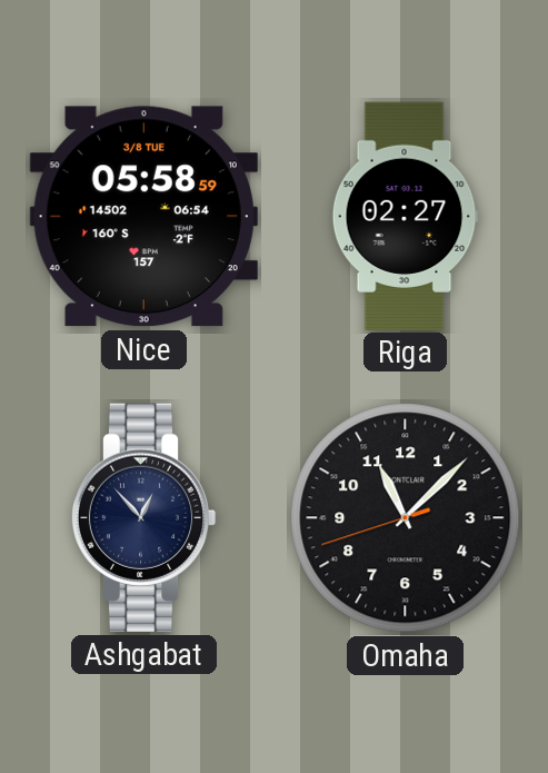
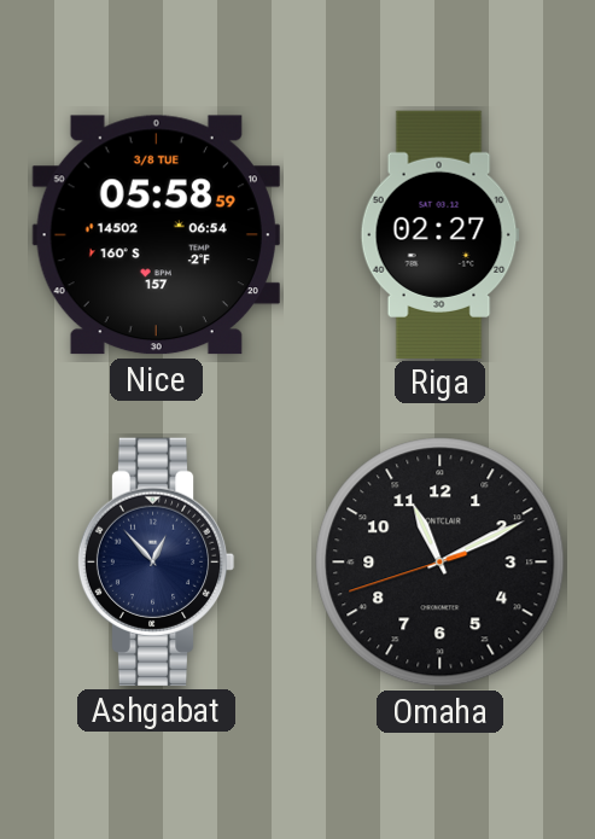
Omaha: 11:07 -> 11:10 (441, 563)
